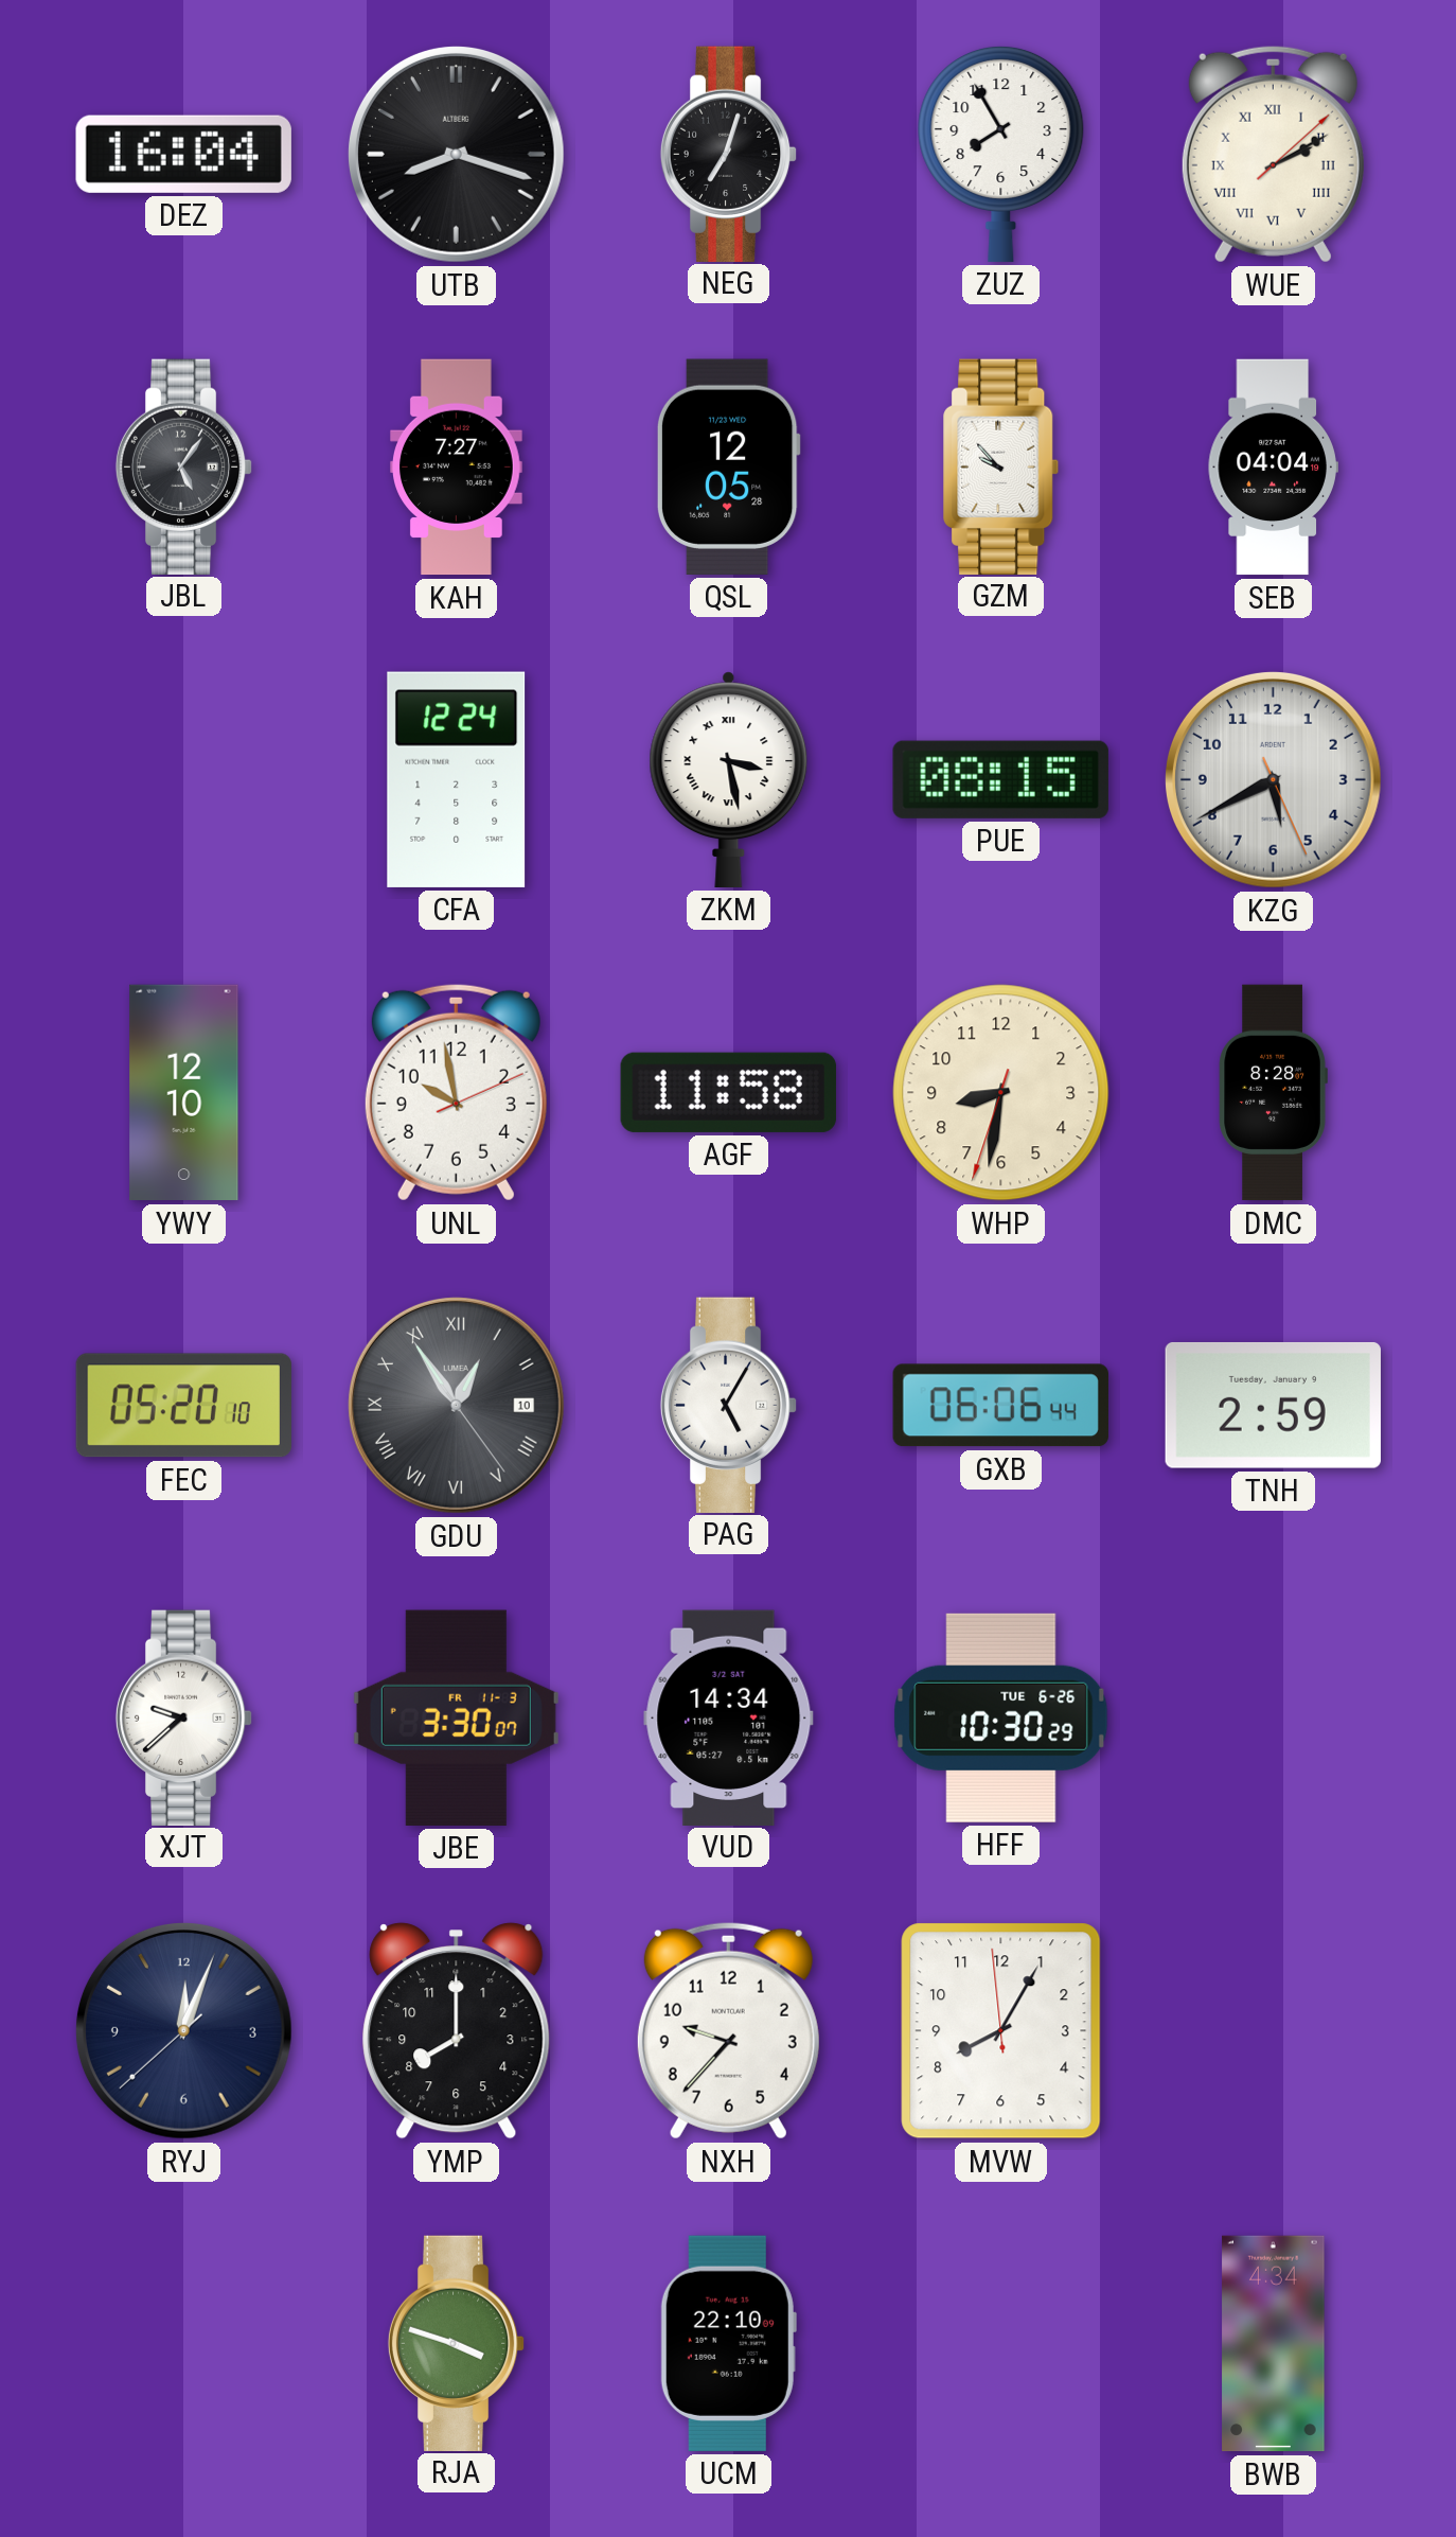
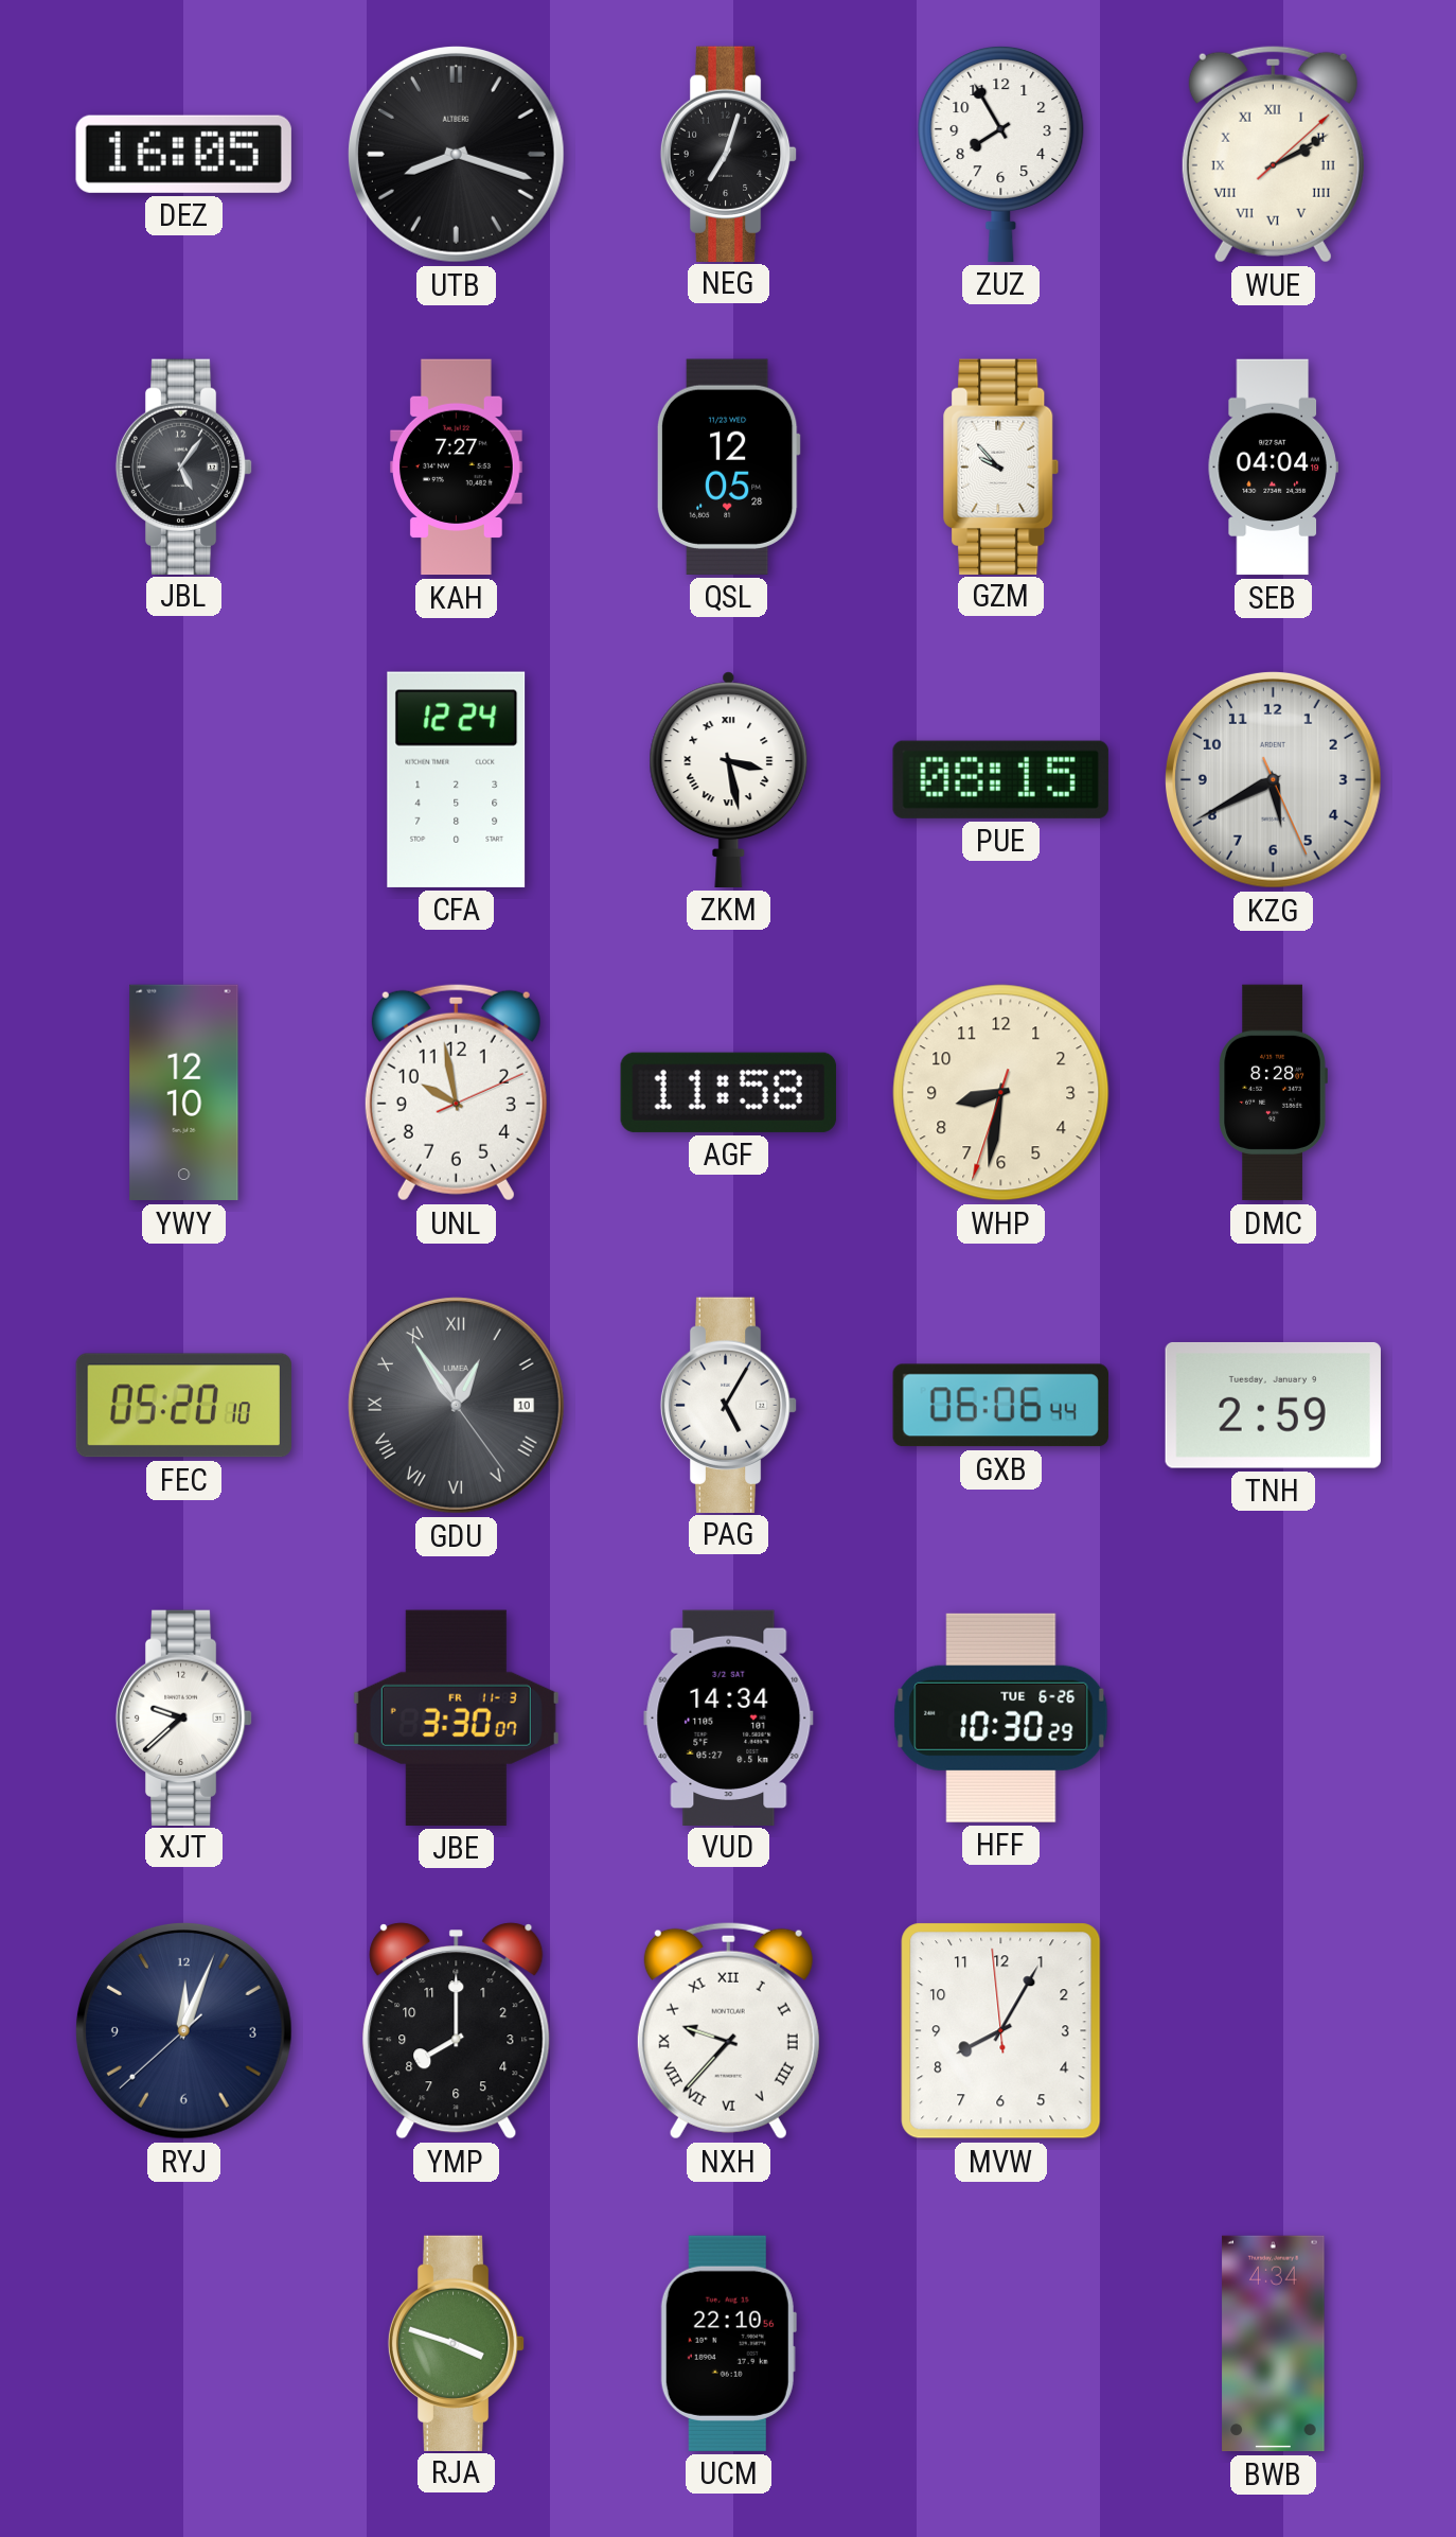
DEZ: 16:04 -> 16:05 (183, 154)
NXH numerals: Arabic -> Roman (728, 2030)
UCM: 22:10:09 -> 22:10:56 (728, 2343)
